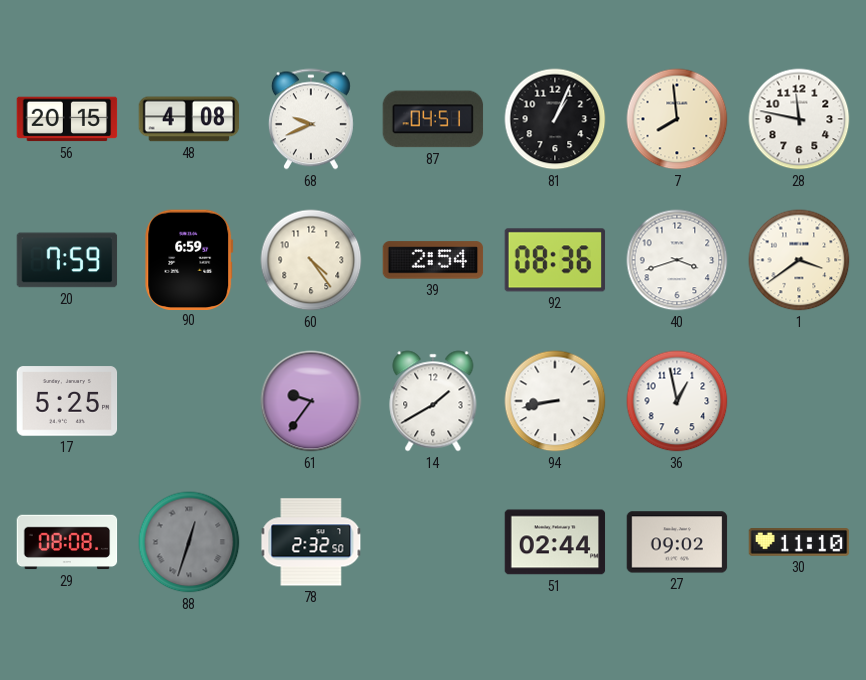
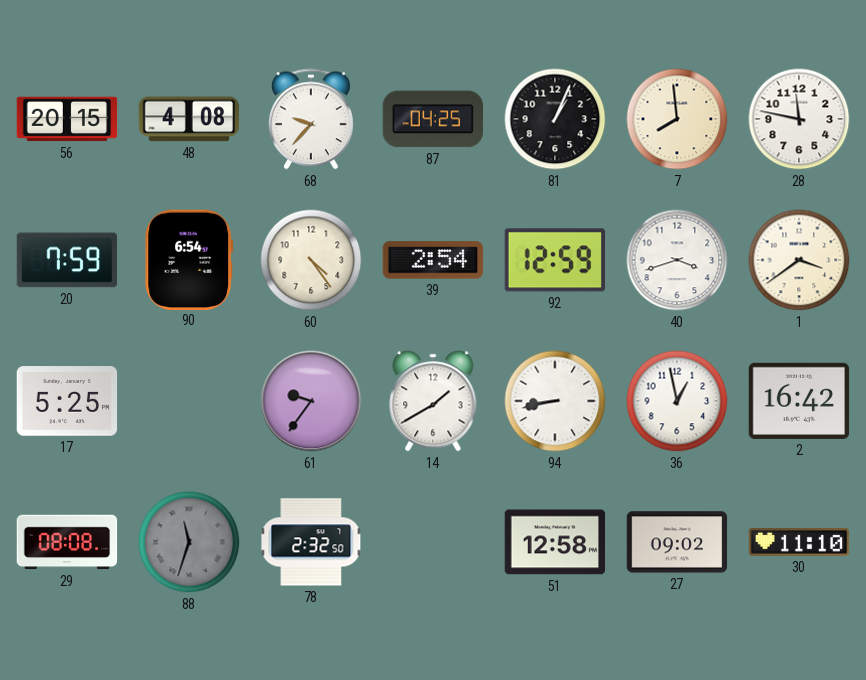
68: 9:41 -> 9:37 (311, 119)
87: 04:51 -> 04:25 (433, 119)
90: 6:59 -> 6:54 (189, 259)
92: 08:36 -> 12:59 (555, 260)
2: none -> 16:42 (799, 401)
88: 12:33 -> 11:33 (189, 542)
51: 02:44 -> 12:58 (555, 542)
